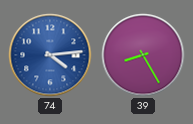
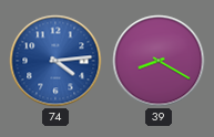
39: 8:25 -> 8:20 (159, 61)
